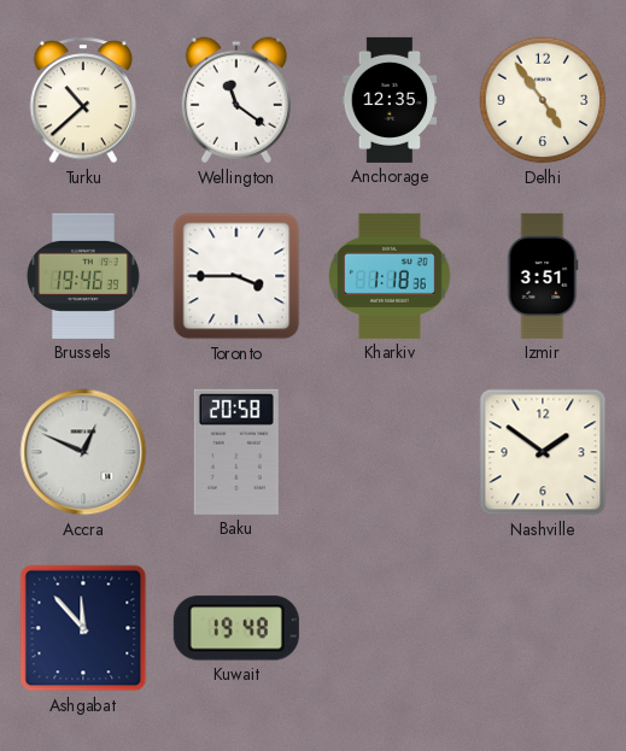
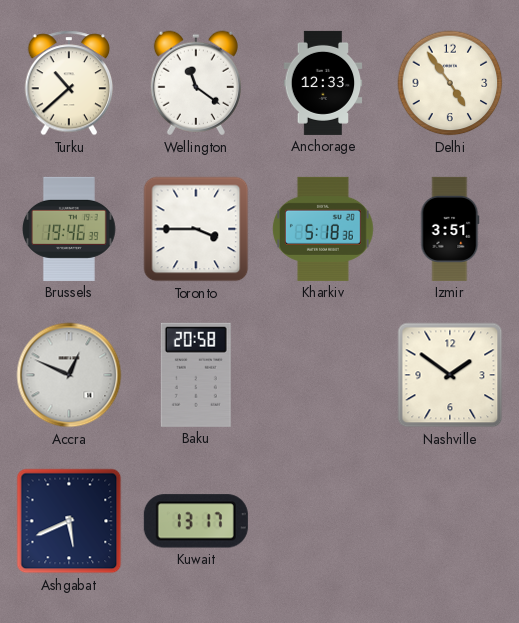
Anchorage: 12:35 -> 12:33 (323, 83)
Kharkiv: 1:18 -> 5:18 (324, 229)
Ashgabat: 11:53 -> 5:41 (69, 521)
Kuwait: 19:48 -> 13:17 (196, 521)
